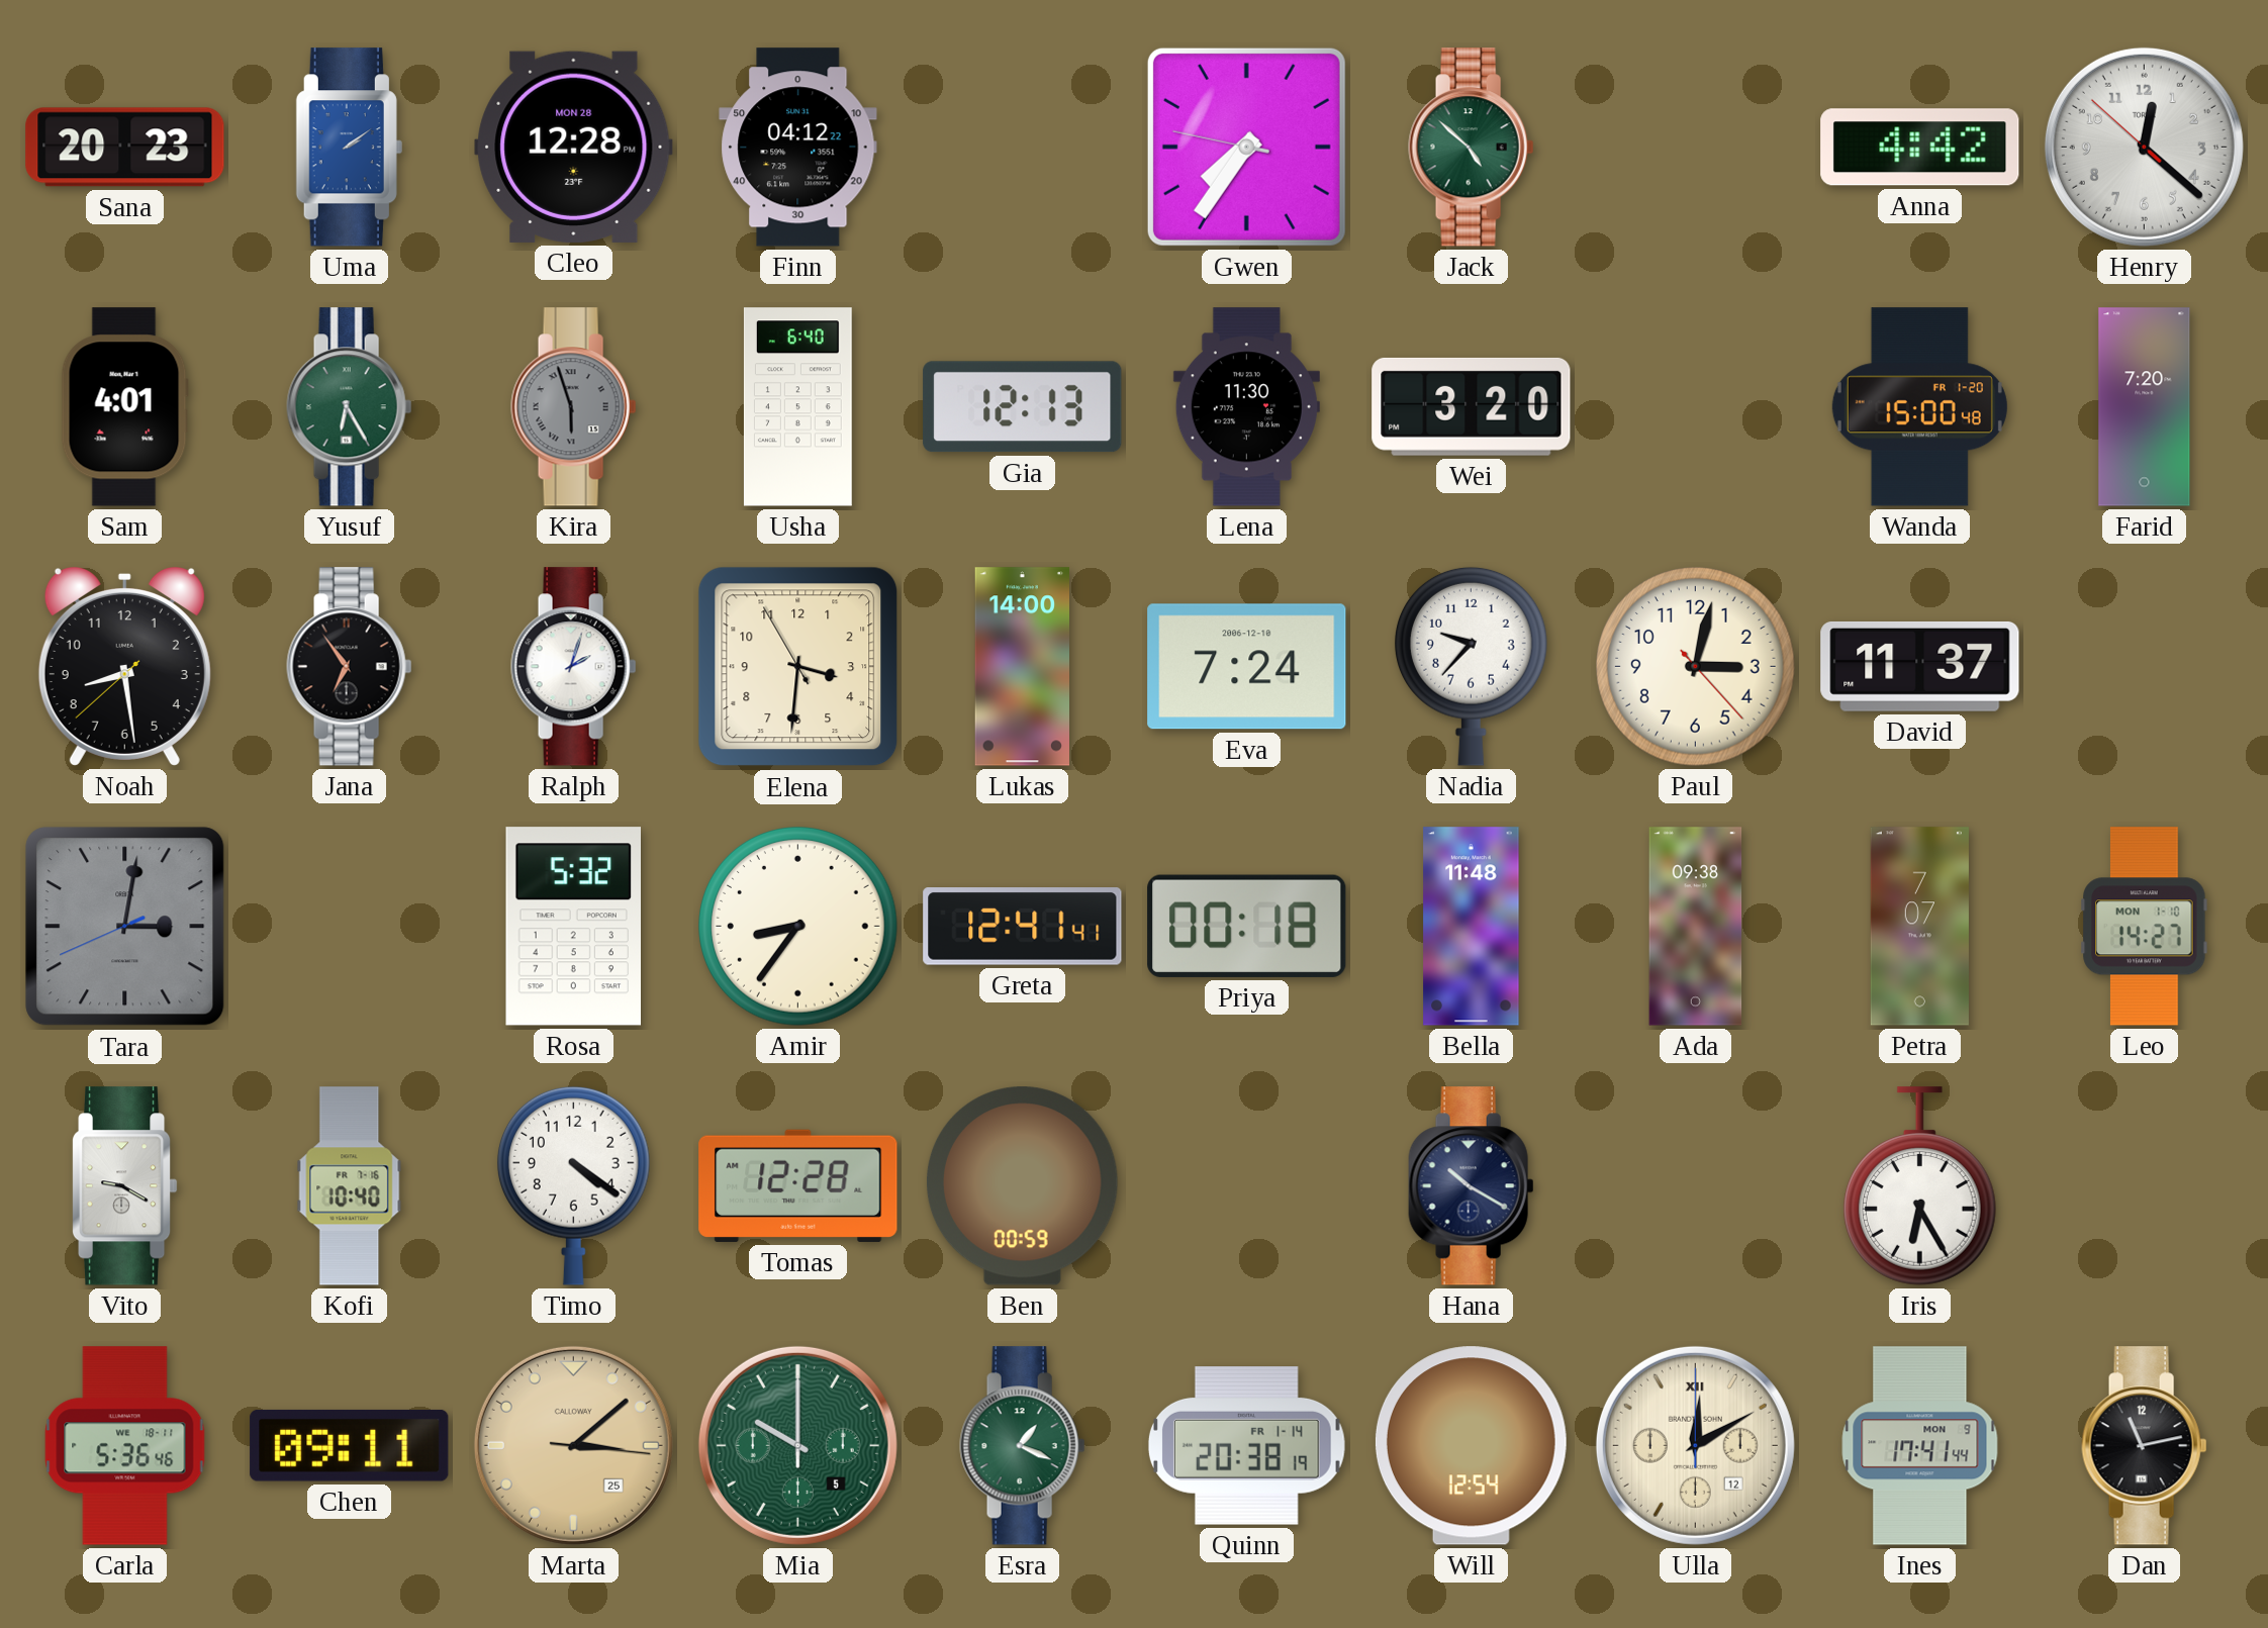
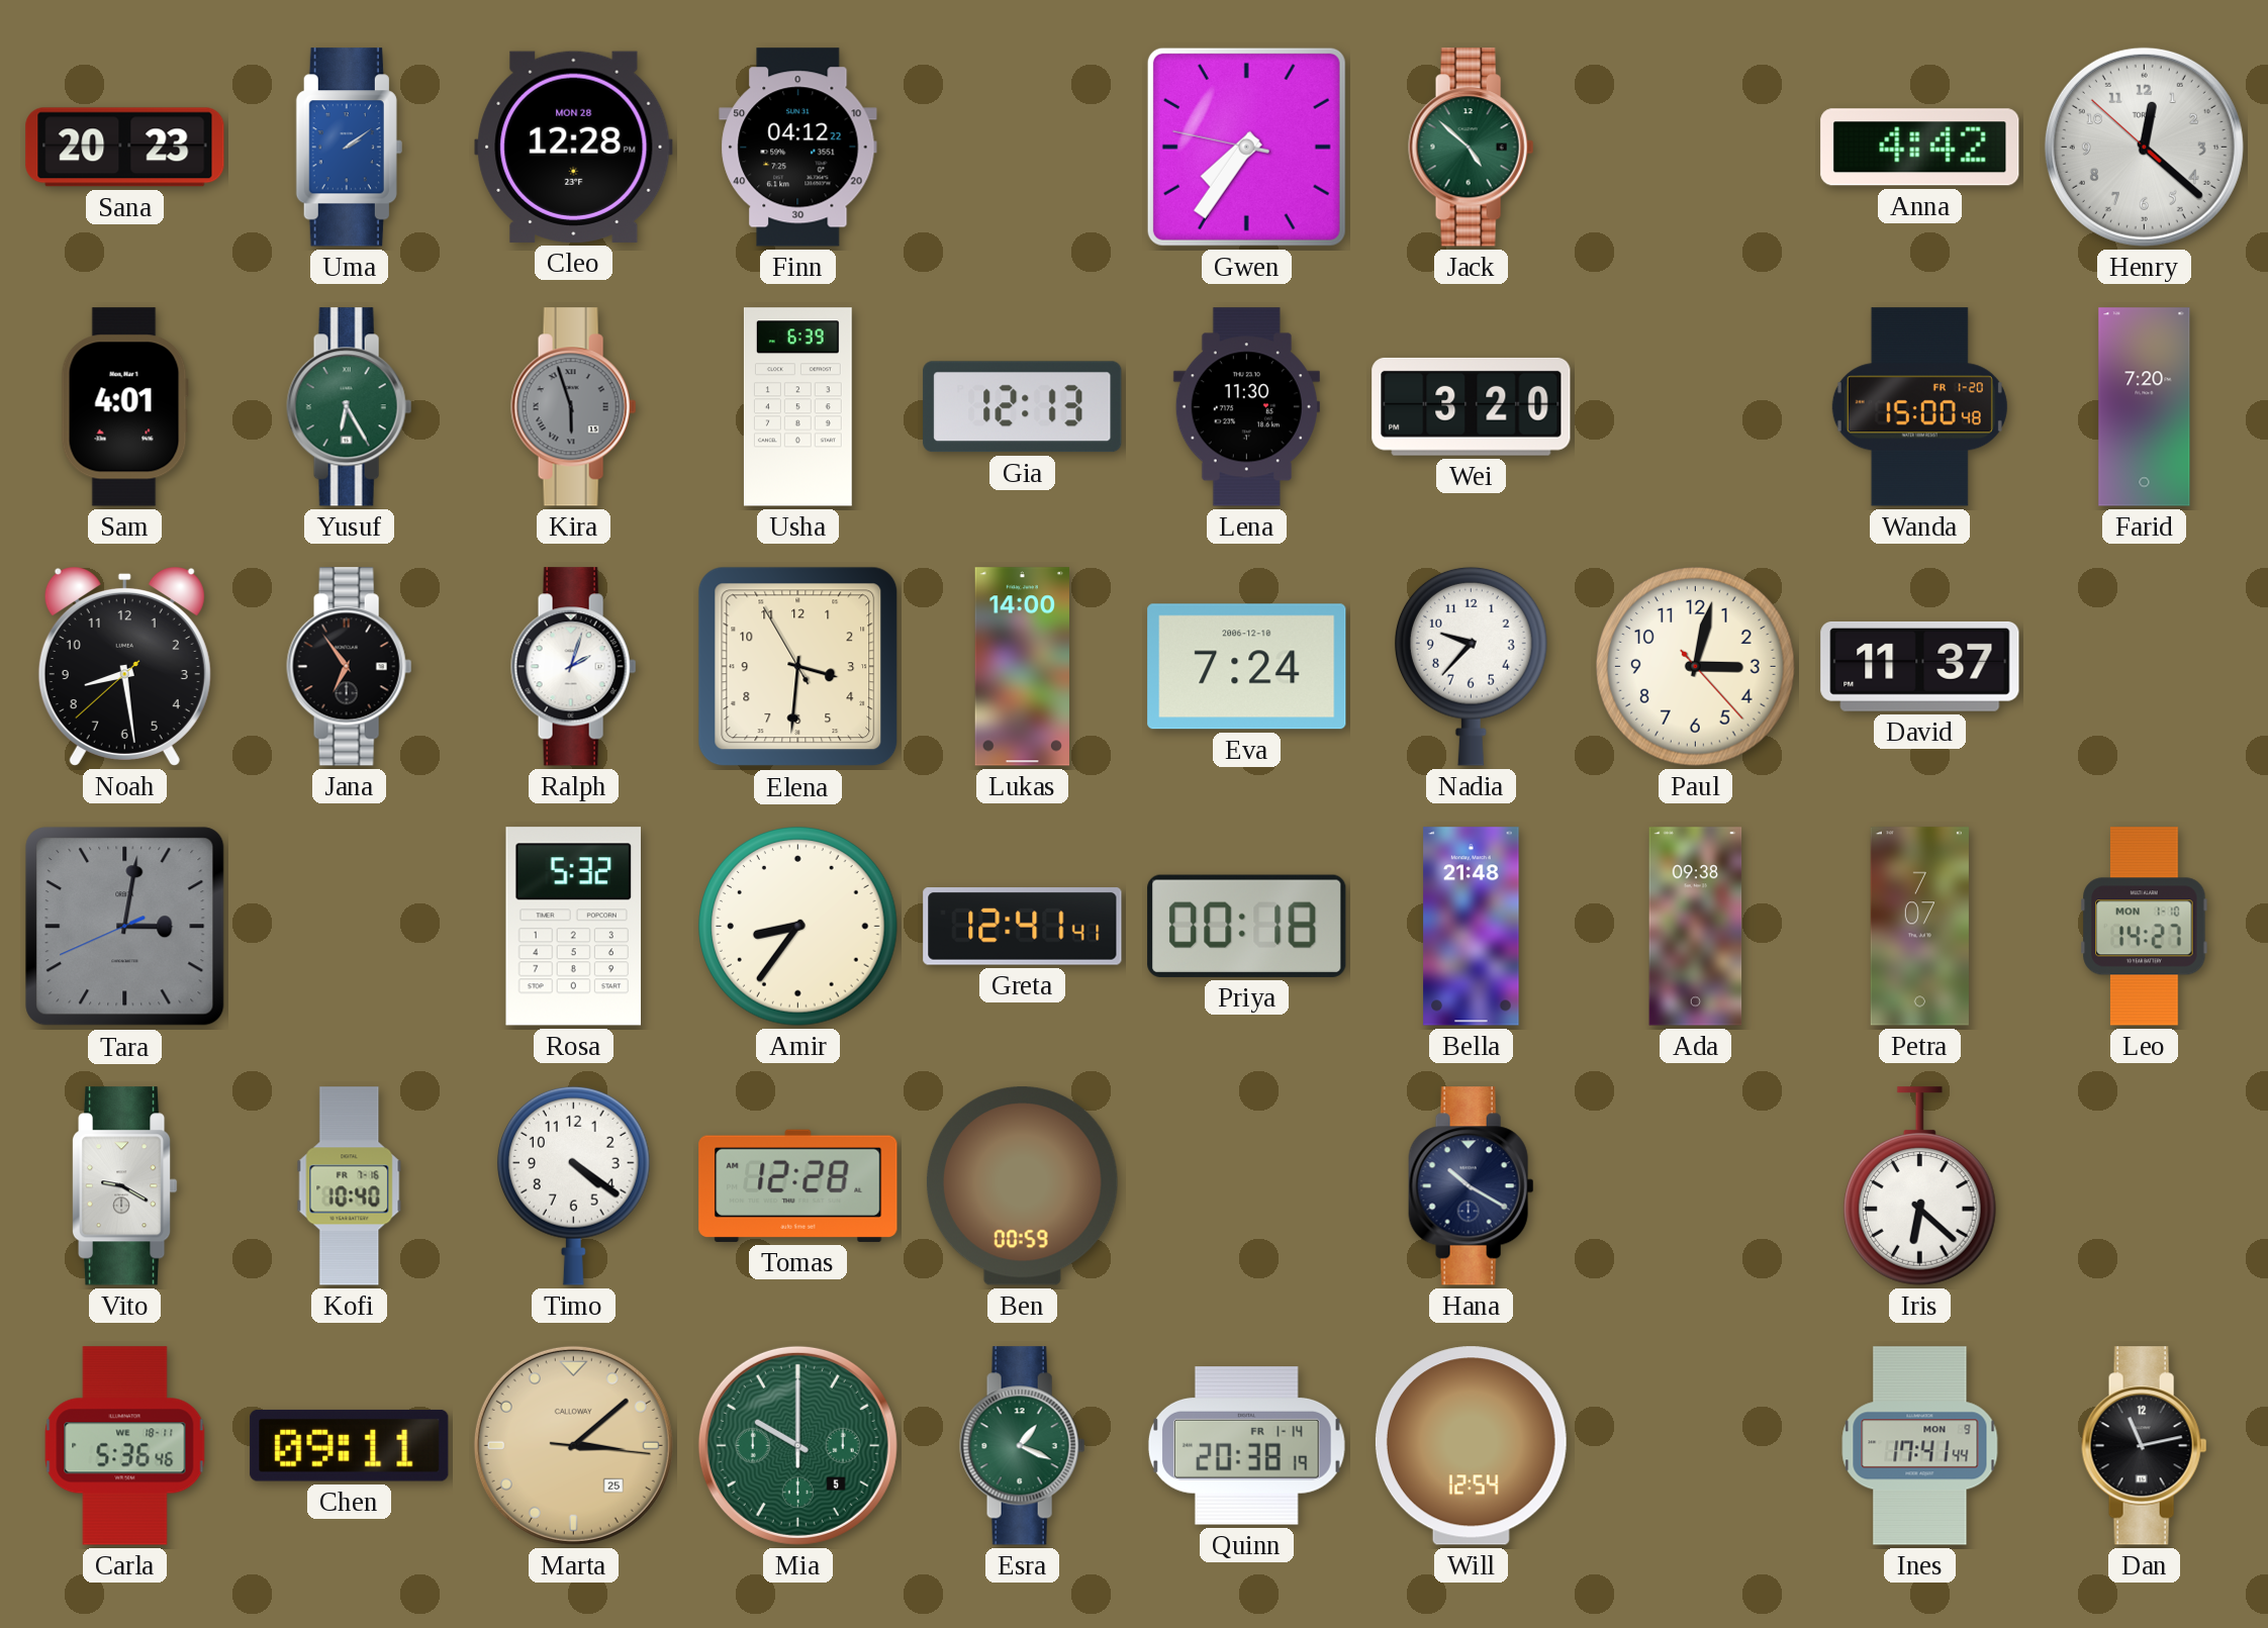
Usha: 6:40 -> 6:39 (797, 407)
Bella: 11:48 -> 21:48 (1472, 927)
Iris: 6:25 -> 6:22 (1919, 1186)
Ulla: 12:10 -> none (1695, 1445)
